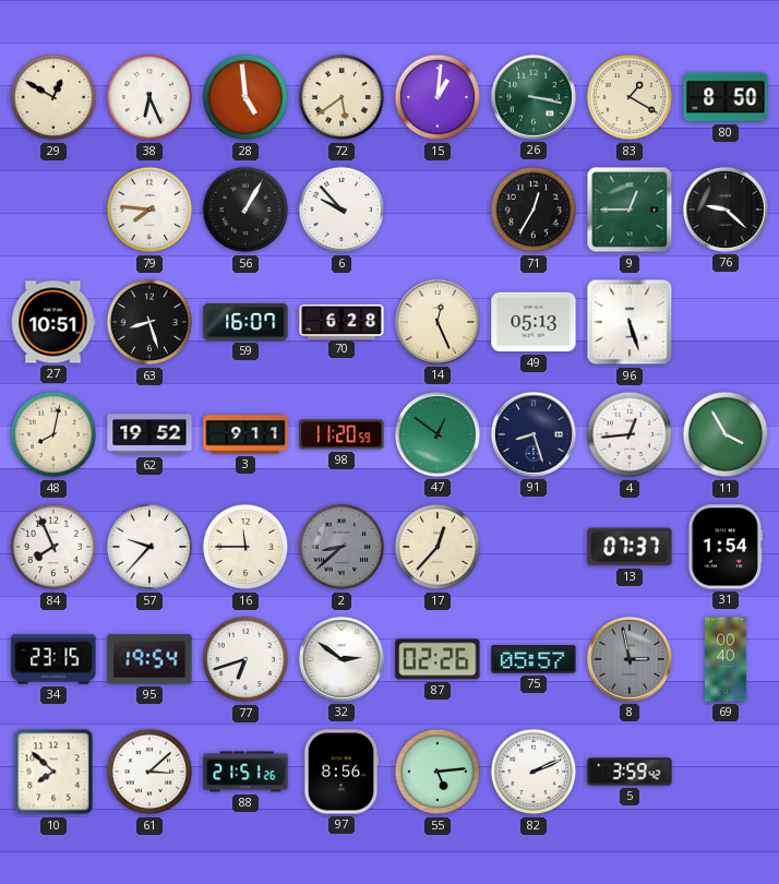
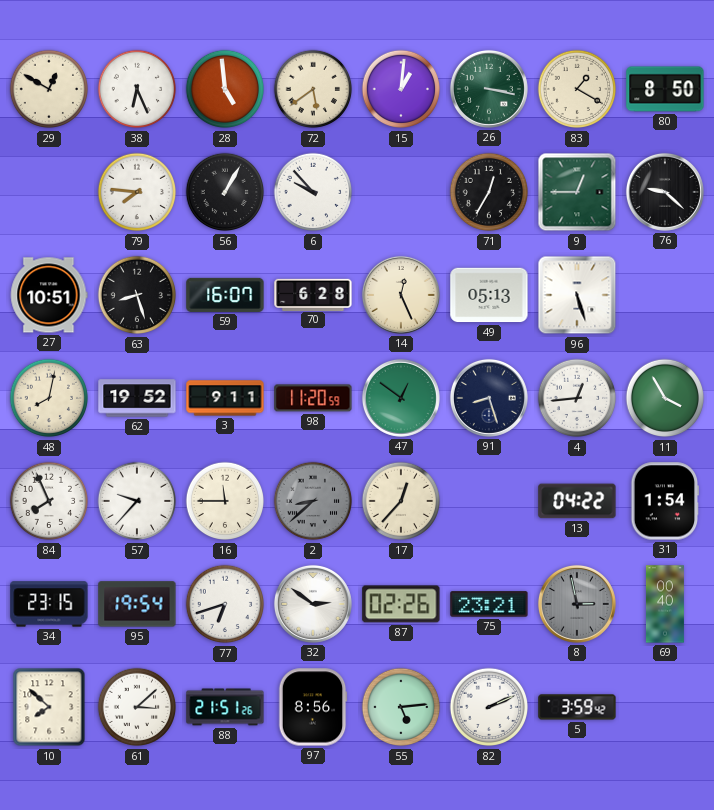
13: 07:37 -> 04:22 (577, 501)
75: 05:57 -> 23:21 (489, 604)
